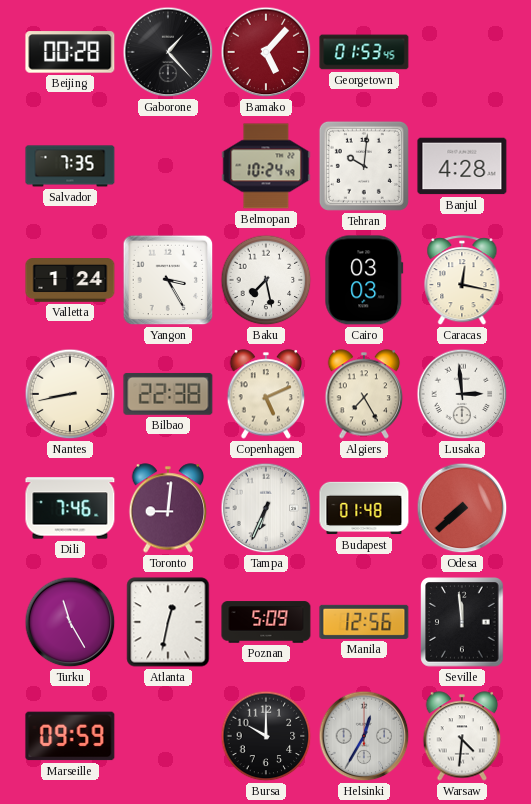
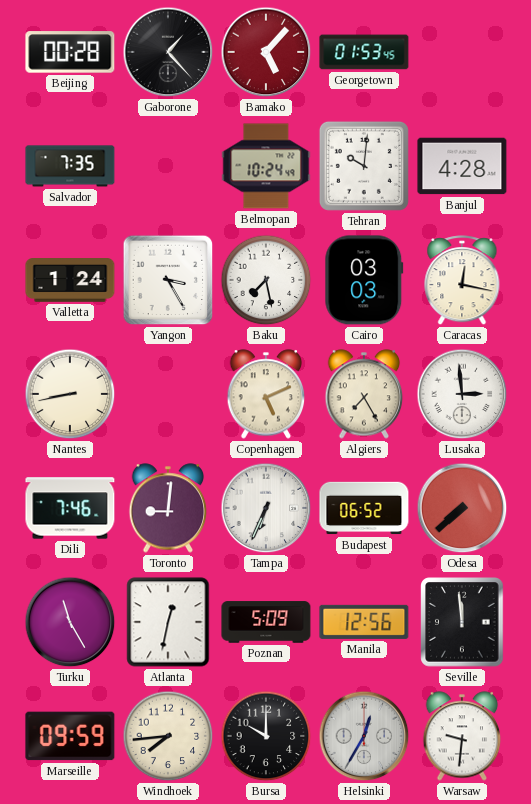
Bilbao: 22:38 -> none (168, 394)
Budapest: 01:48 -> 06:52 (364, 508)
Windhoek: none -> 7:44 (168, 736)
Warsaw: 4:31 -> 9:31 (462, 736)
